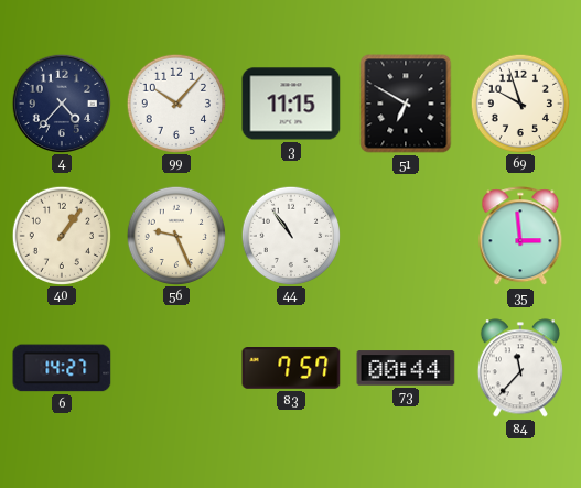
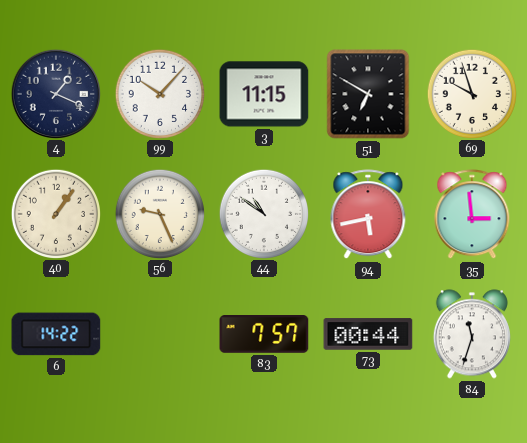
4: 4:37 -> 1:19 (55, 93)
44: 10:54 -> 10:51 (263, 213)
94: none -> 5:43 (368, 215)
6: 14:27 -> 14:22 (56, 334)
84: 11:37 -> 11:33 (472, 334)
